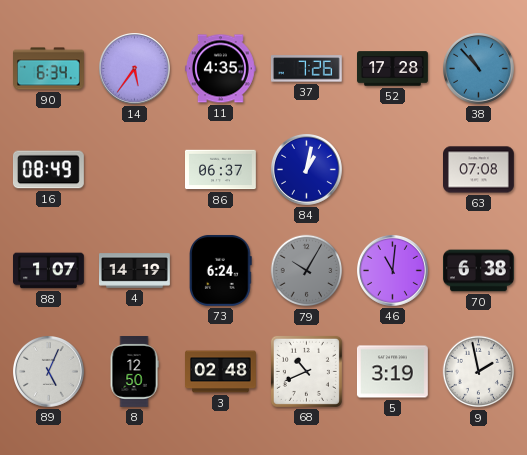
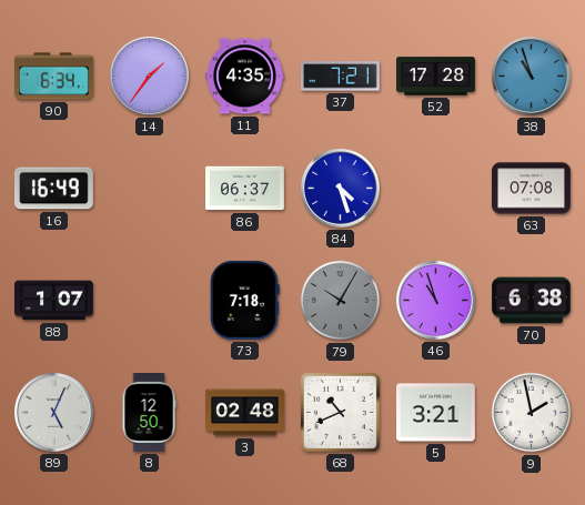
14: 5:36 -> 1:36 (150, 77)
37: 7:26 -> 7:21 (340, 77)
38: 10:53 -> 10:57 (532, 77)
16: 08:49 -> 16:49 (53, 189)
84: 1:02 -> 4:27 (341, 189)
4: 14:19 -> none (135, 271)
73: 6:24 -> 7:18 (245, 300)
46: 11:01 -> 10:57 (436, 301)
5: 3:19 -> 3:21 (435, 413)
